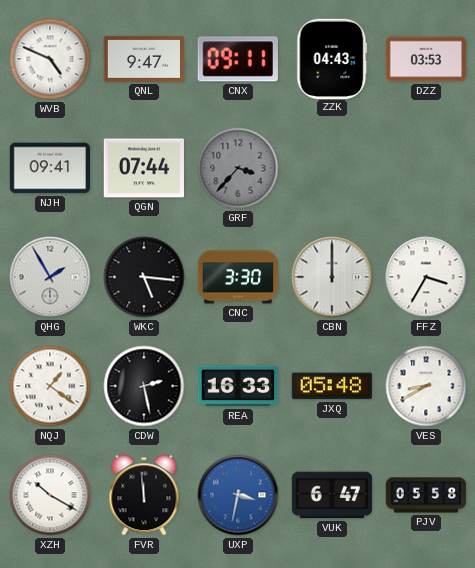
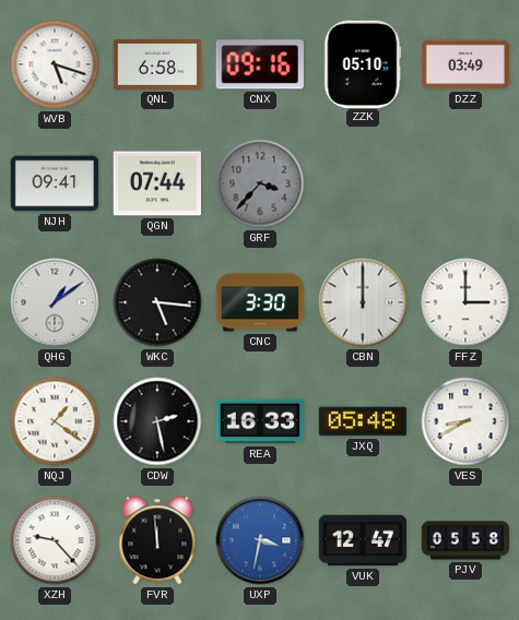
WVB: 4:49 -> 5:18 (55, 64)
QNL: 9:47 -> 6:58 (157, 64)
CNX: 09:11 -> 09:16 (260, 64)
ZZK: 04:43 -> 05:10 (363, 63)
DZZ: 03:53 -> 03:49 (465, 64)
QHG: 1:55 -> 1:09 (55, 302)
FFZ: 3:35 -> 3:00 (465, 302)
XZH: 10:20 -> 9:23 (55, 540)
VUK: 6:47 -> 12:47 (363, 540)
